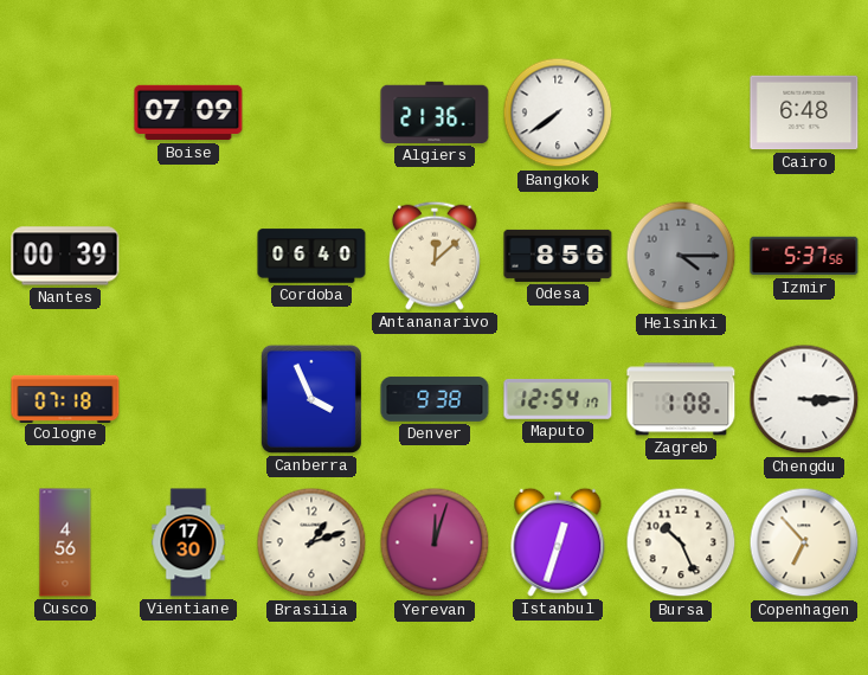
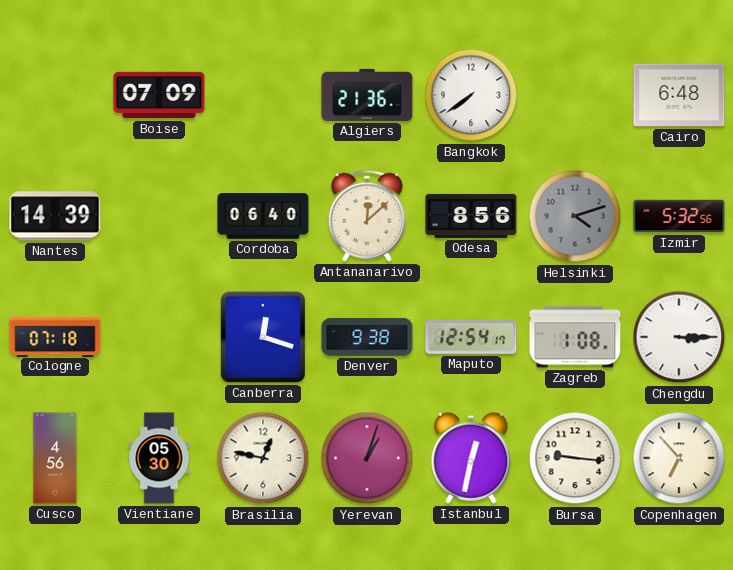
Nantes: 00:39 -> 14:39 (55, 216)
Helsinki: 4:15 -> 4:12 (575, 216)
Izmir: 5:37 -> 5:32 (679, 216)
Canberra: 3:56 -> 12:18 (263, 337)
Vientiane: 17:30 -> 05:30 (159, 458)
Brasilia: 1:12 -> 12:47 (263, 458)
Yerevan: 12:03 -> 1:03 (367, 458)
Istanbul: 12:33 -> 12:32 (471, 458)
Bursa: 10:26 -> 9:16 (575, 458)
